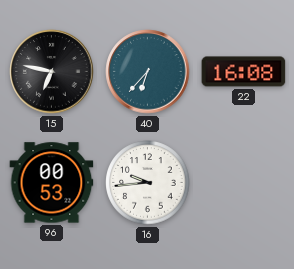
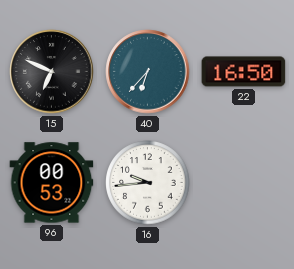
15: 6:47 -> 6:49 (52, 72)
22: 16:08 -> 16:50 (244, 72)
